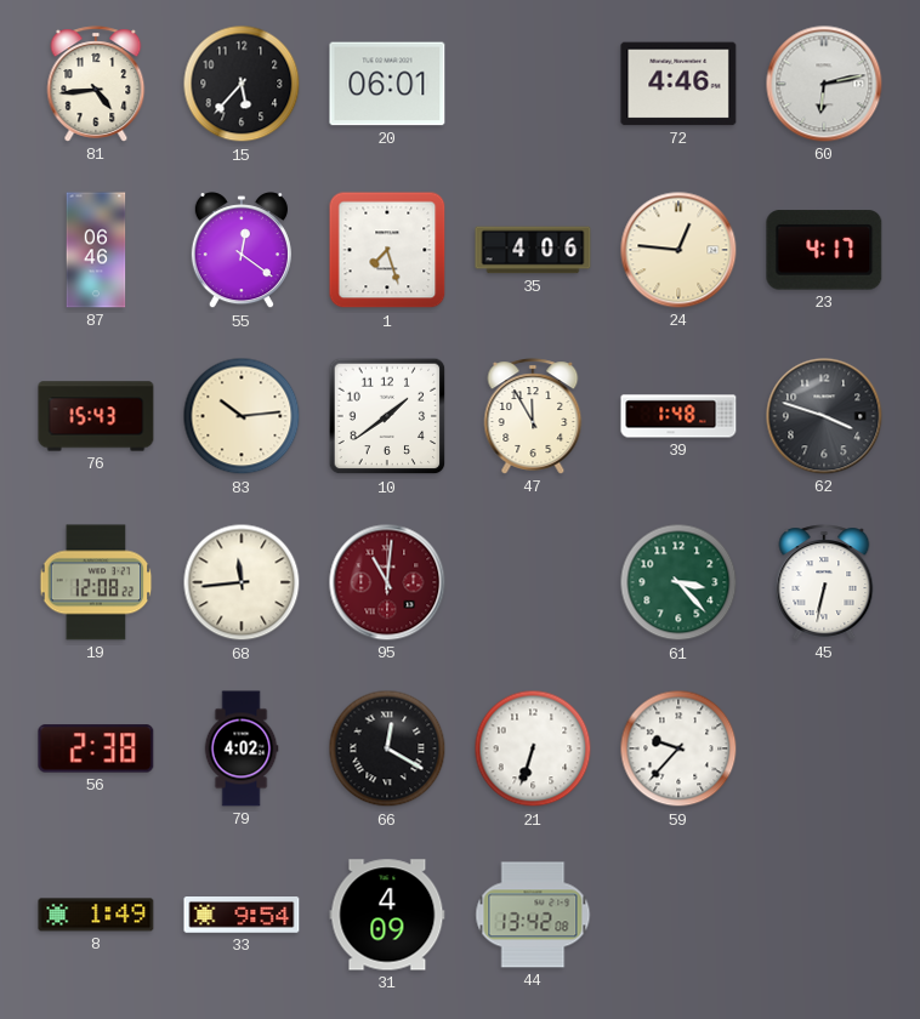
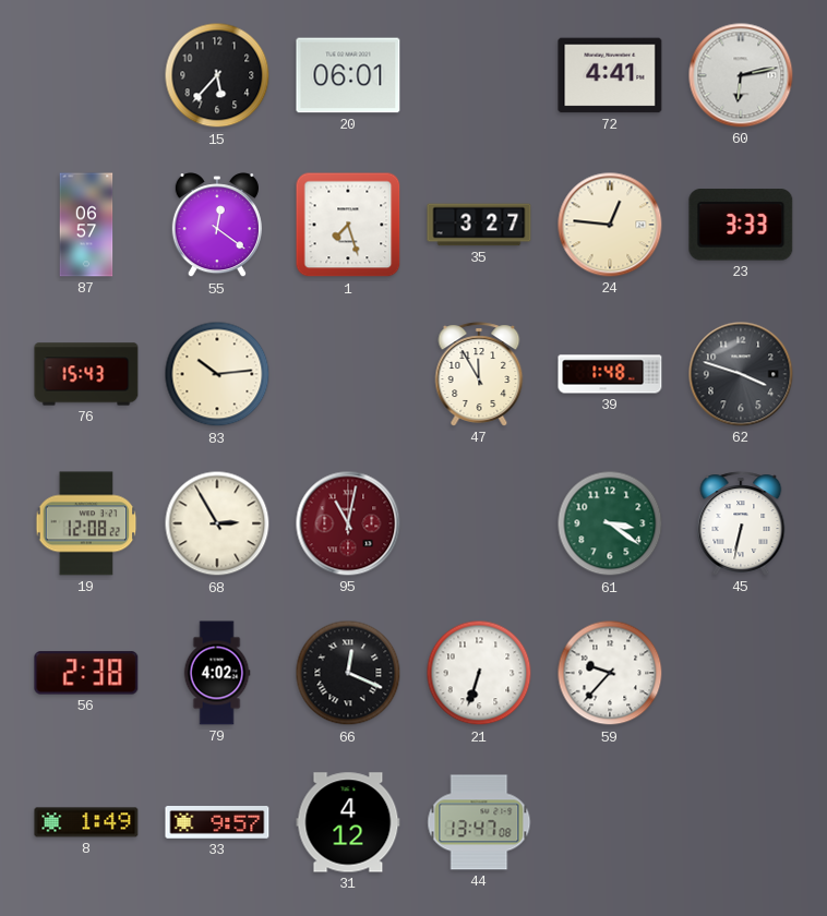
81: 4:44 -> none (96, 84)
72: 4:46 -> 4:41 (610, 75)
87: 06:46 -> 06:57 (86, 225)
35: 4:06 -> 3:27 (479, 225)
23: 4:17 -> 3:33 (741, 225)
10: 1:39 -> none (387, 416)
68: 11:44 -> 2:55 (217, 523)
95: 11:01 -> 11:02 (348, 523)
61: 3:23 -> 3:21 (610, 523)
66: 12:20 -> 12:19 (348, 673)
33: 9:54 -> 9:57 (217, 823)
31: 4:09 -> 4:12 (348, 822)
44: 13:42 -> 13:47 (479, 822)
